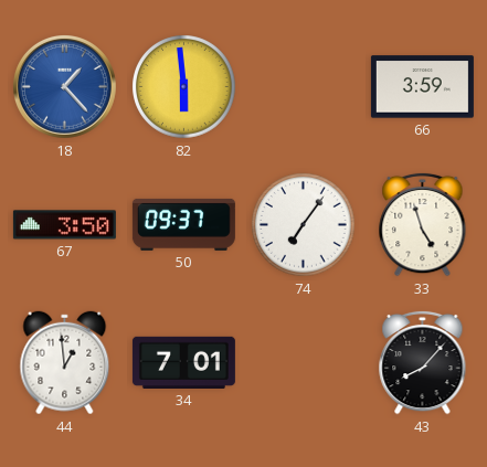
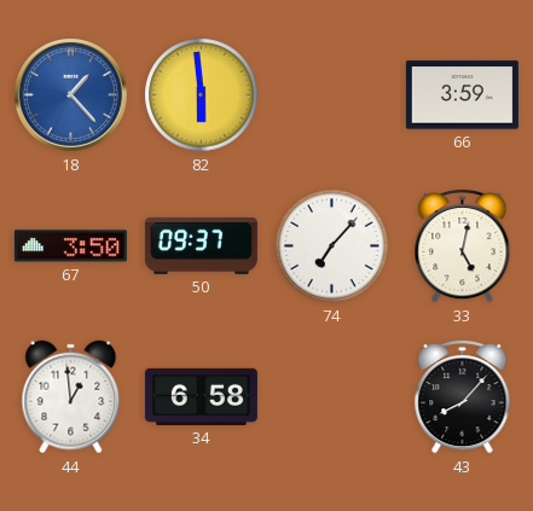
74: 7:06 -> 7:07 (332, 246)
33: 4:57 -> 5:02 (463, 245)
34: 7:01 -> 6:58 (201, 396)
